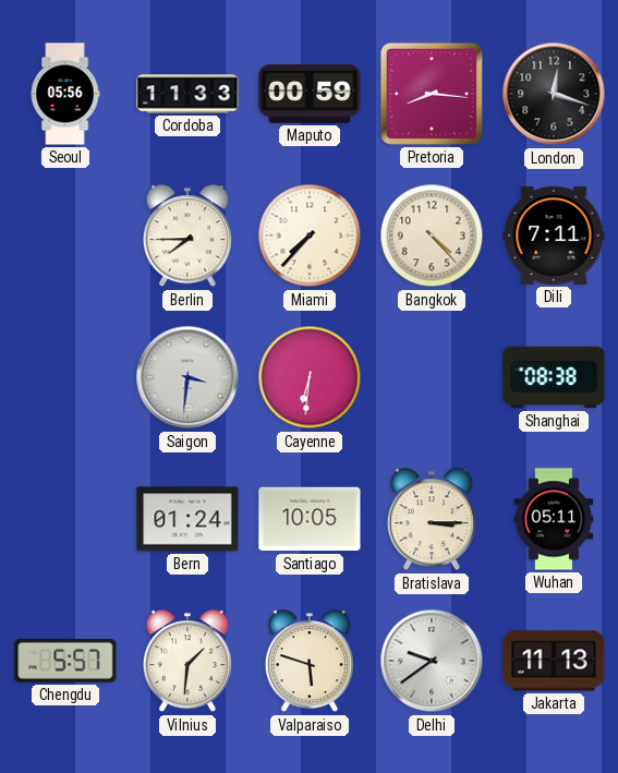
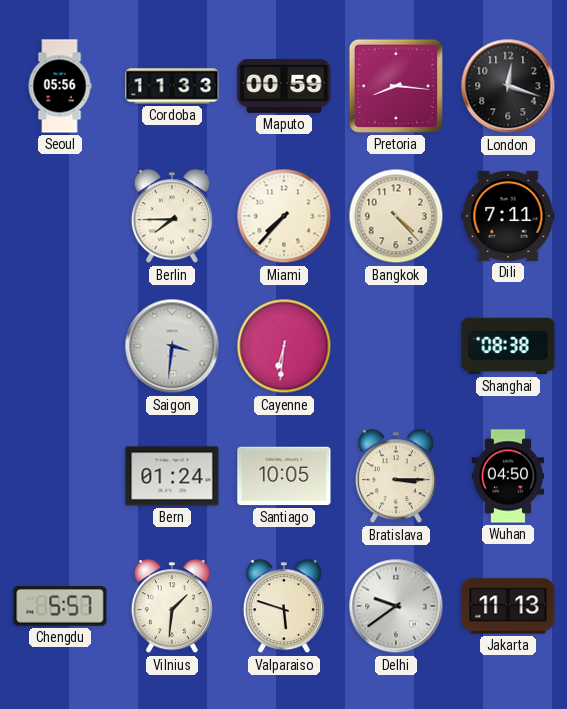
Wuhan: 05:11 -> 04:50 (508, 476)
